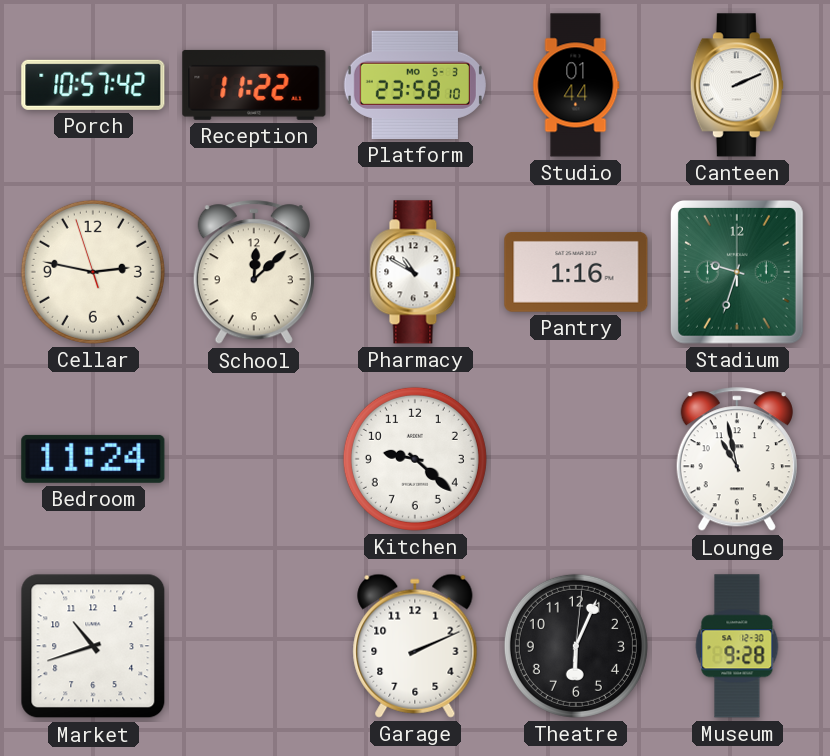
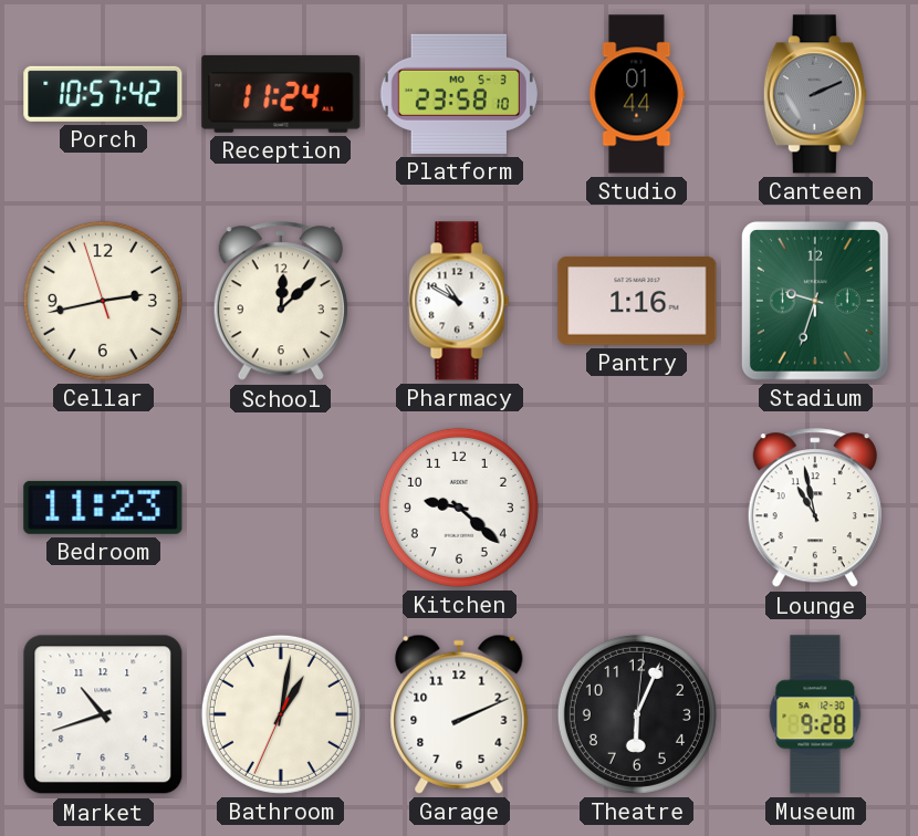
Reception: 11:22 -> 11:24 (281, 94)
Canteen dial: white -> grey (815, 94)
Cellar: 2:46 -> 2:42 (103, 301)
Bedroom: 11:24 -> 11:23 (103, 508)
Bathroom: none -> 1:01 (281, 714)
